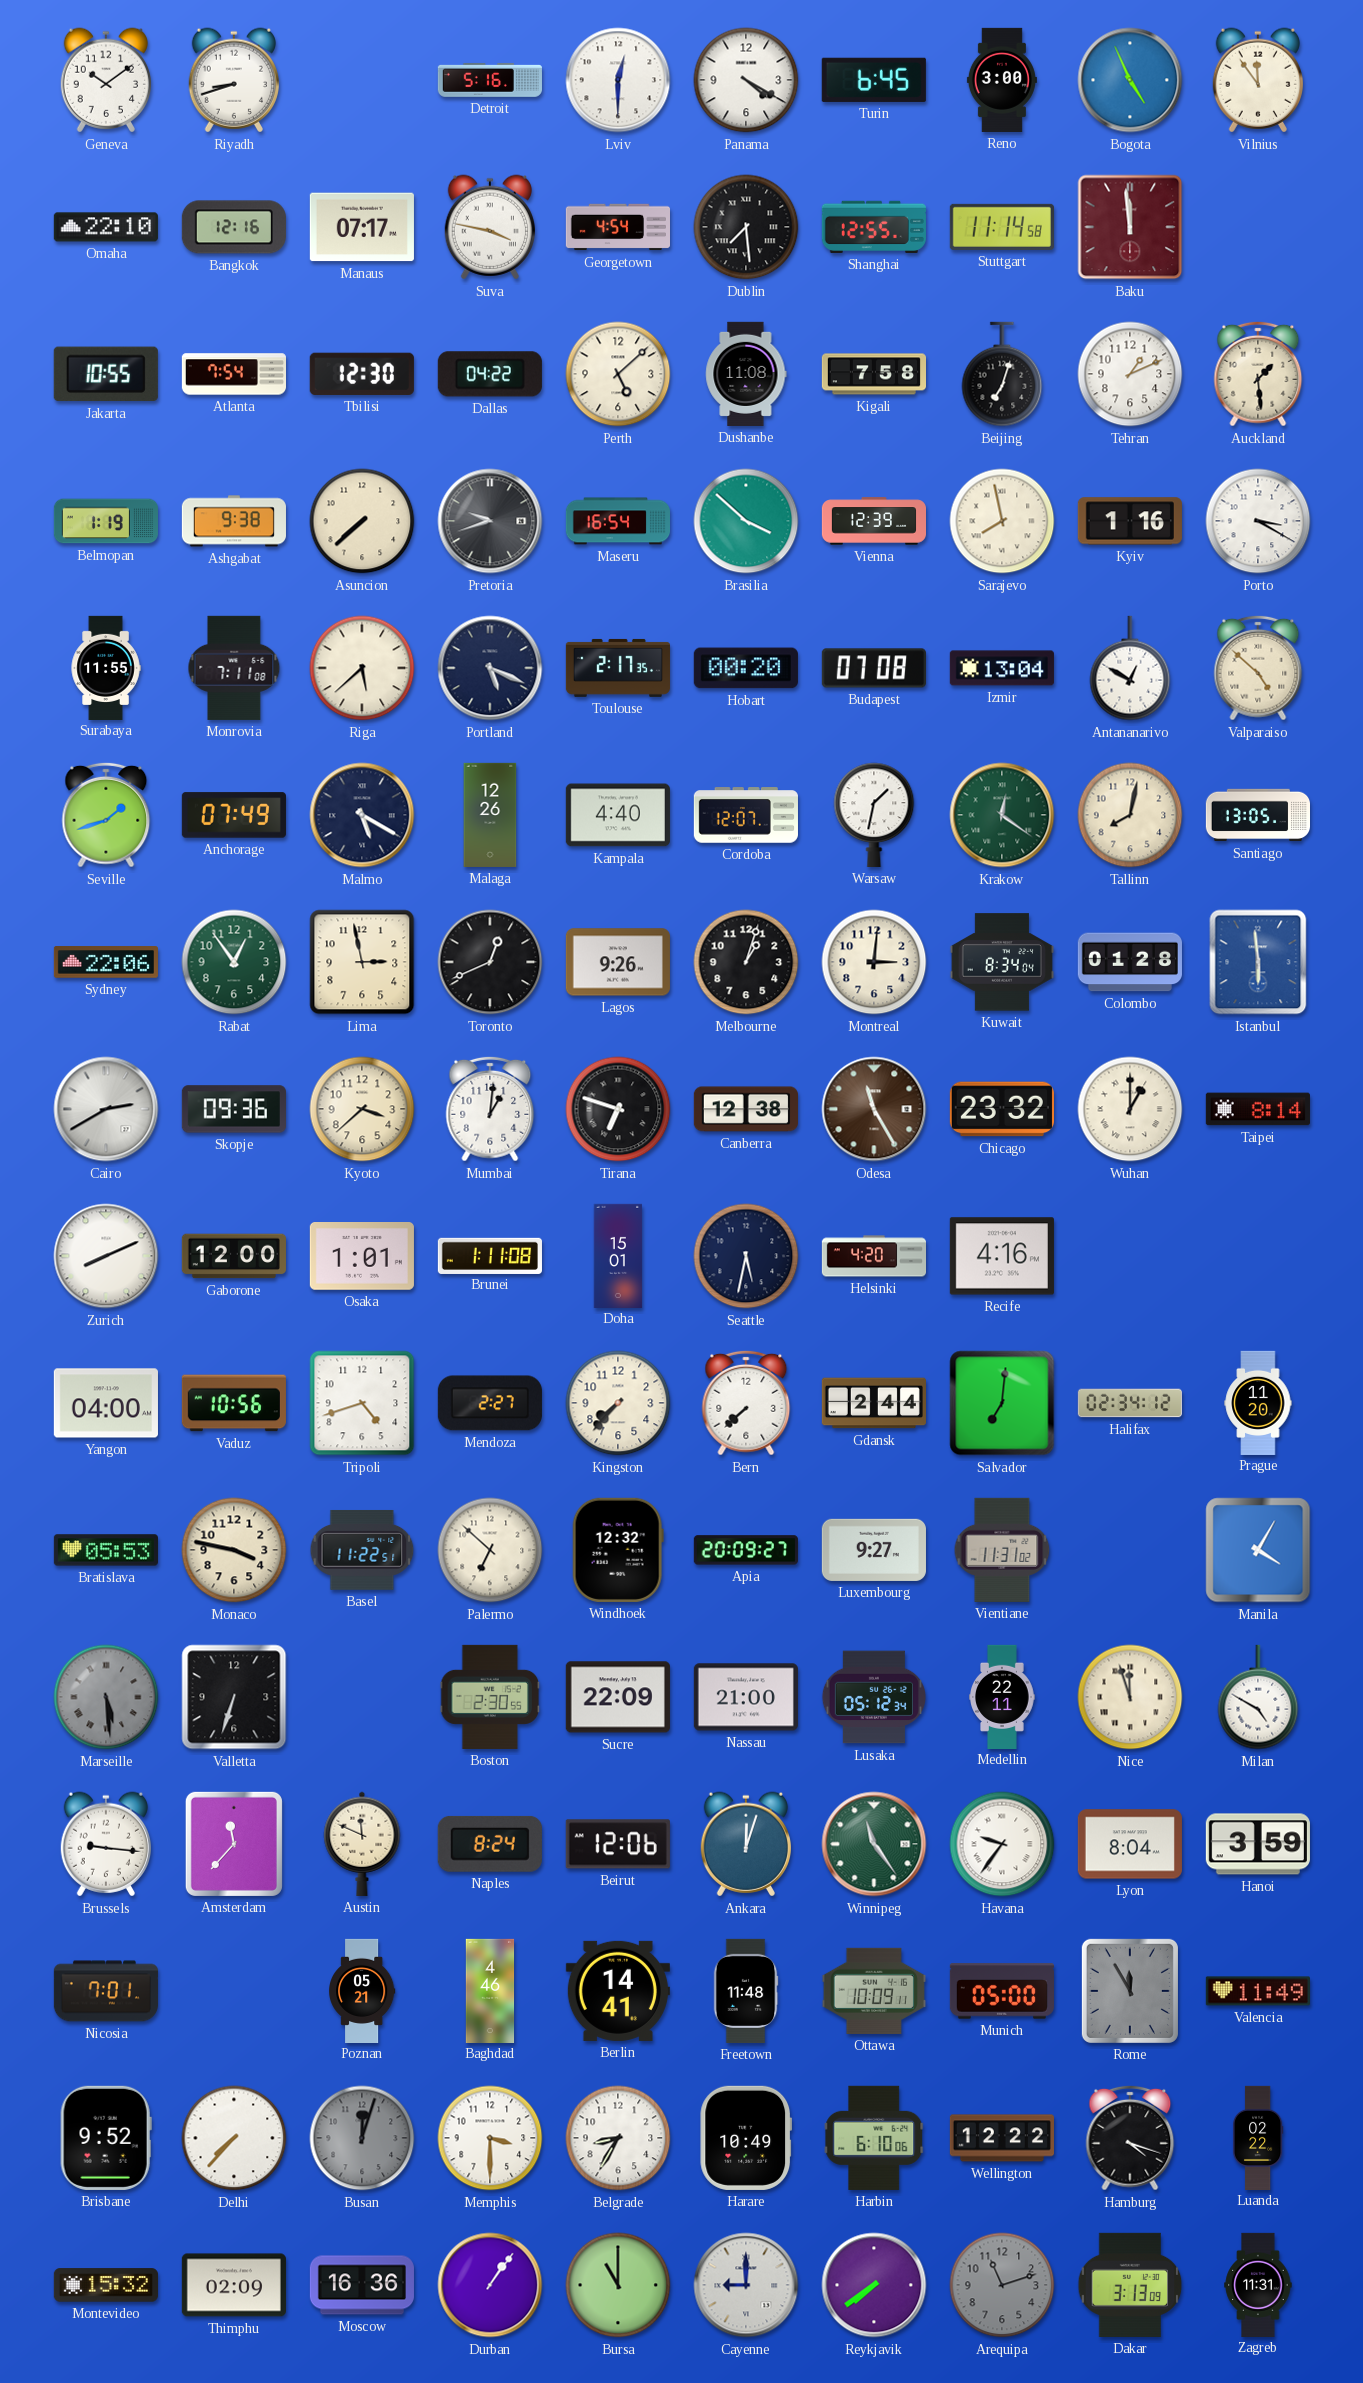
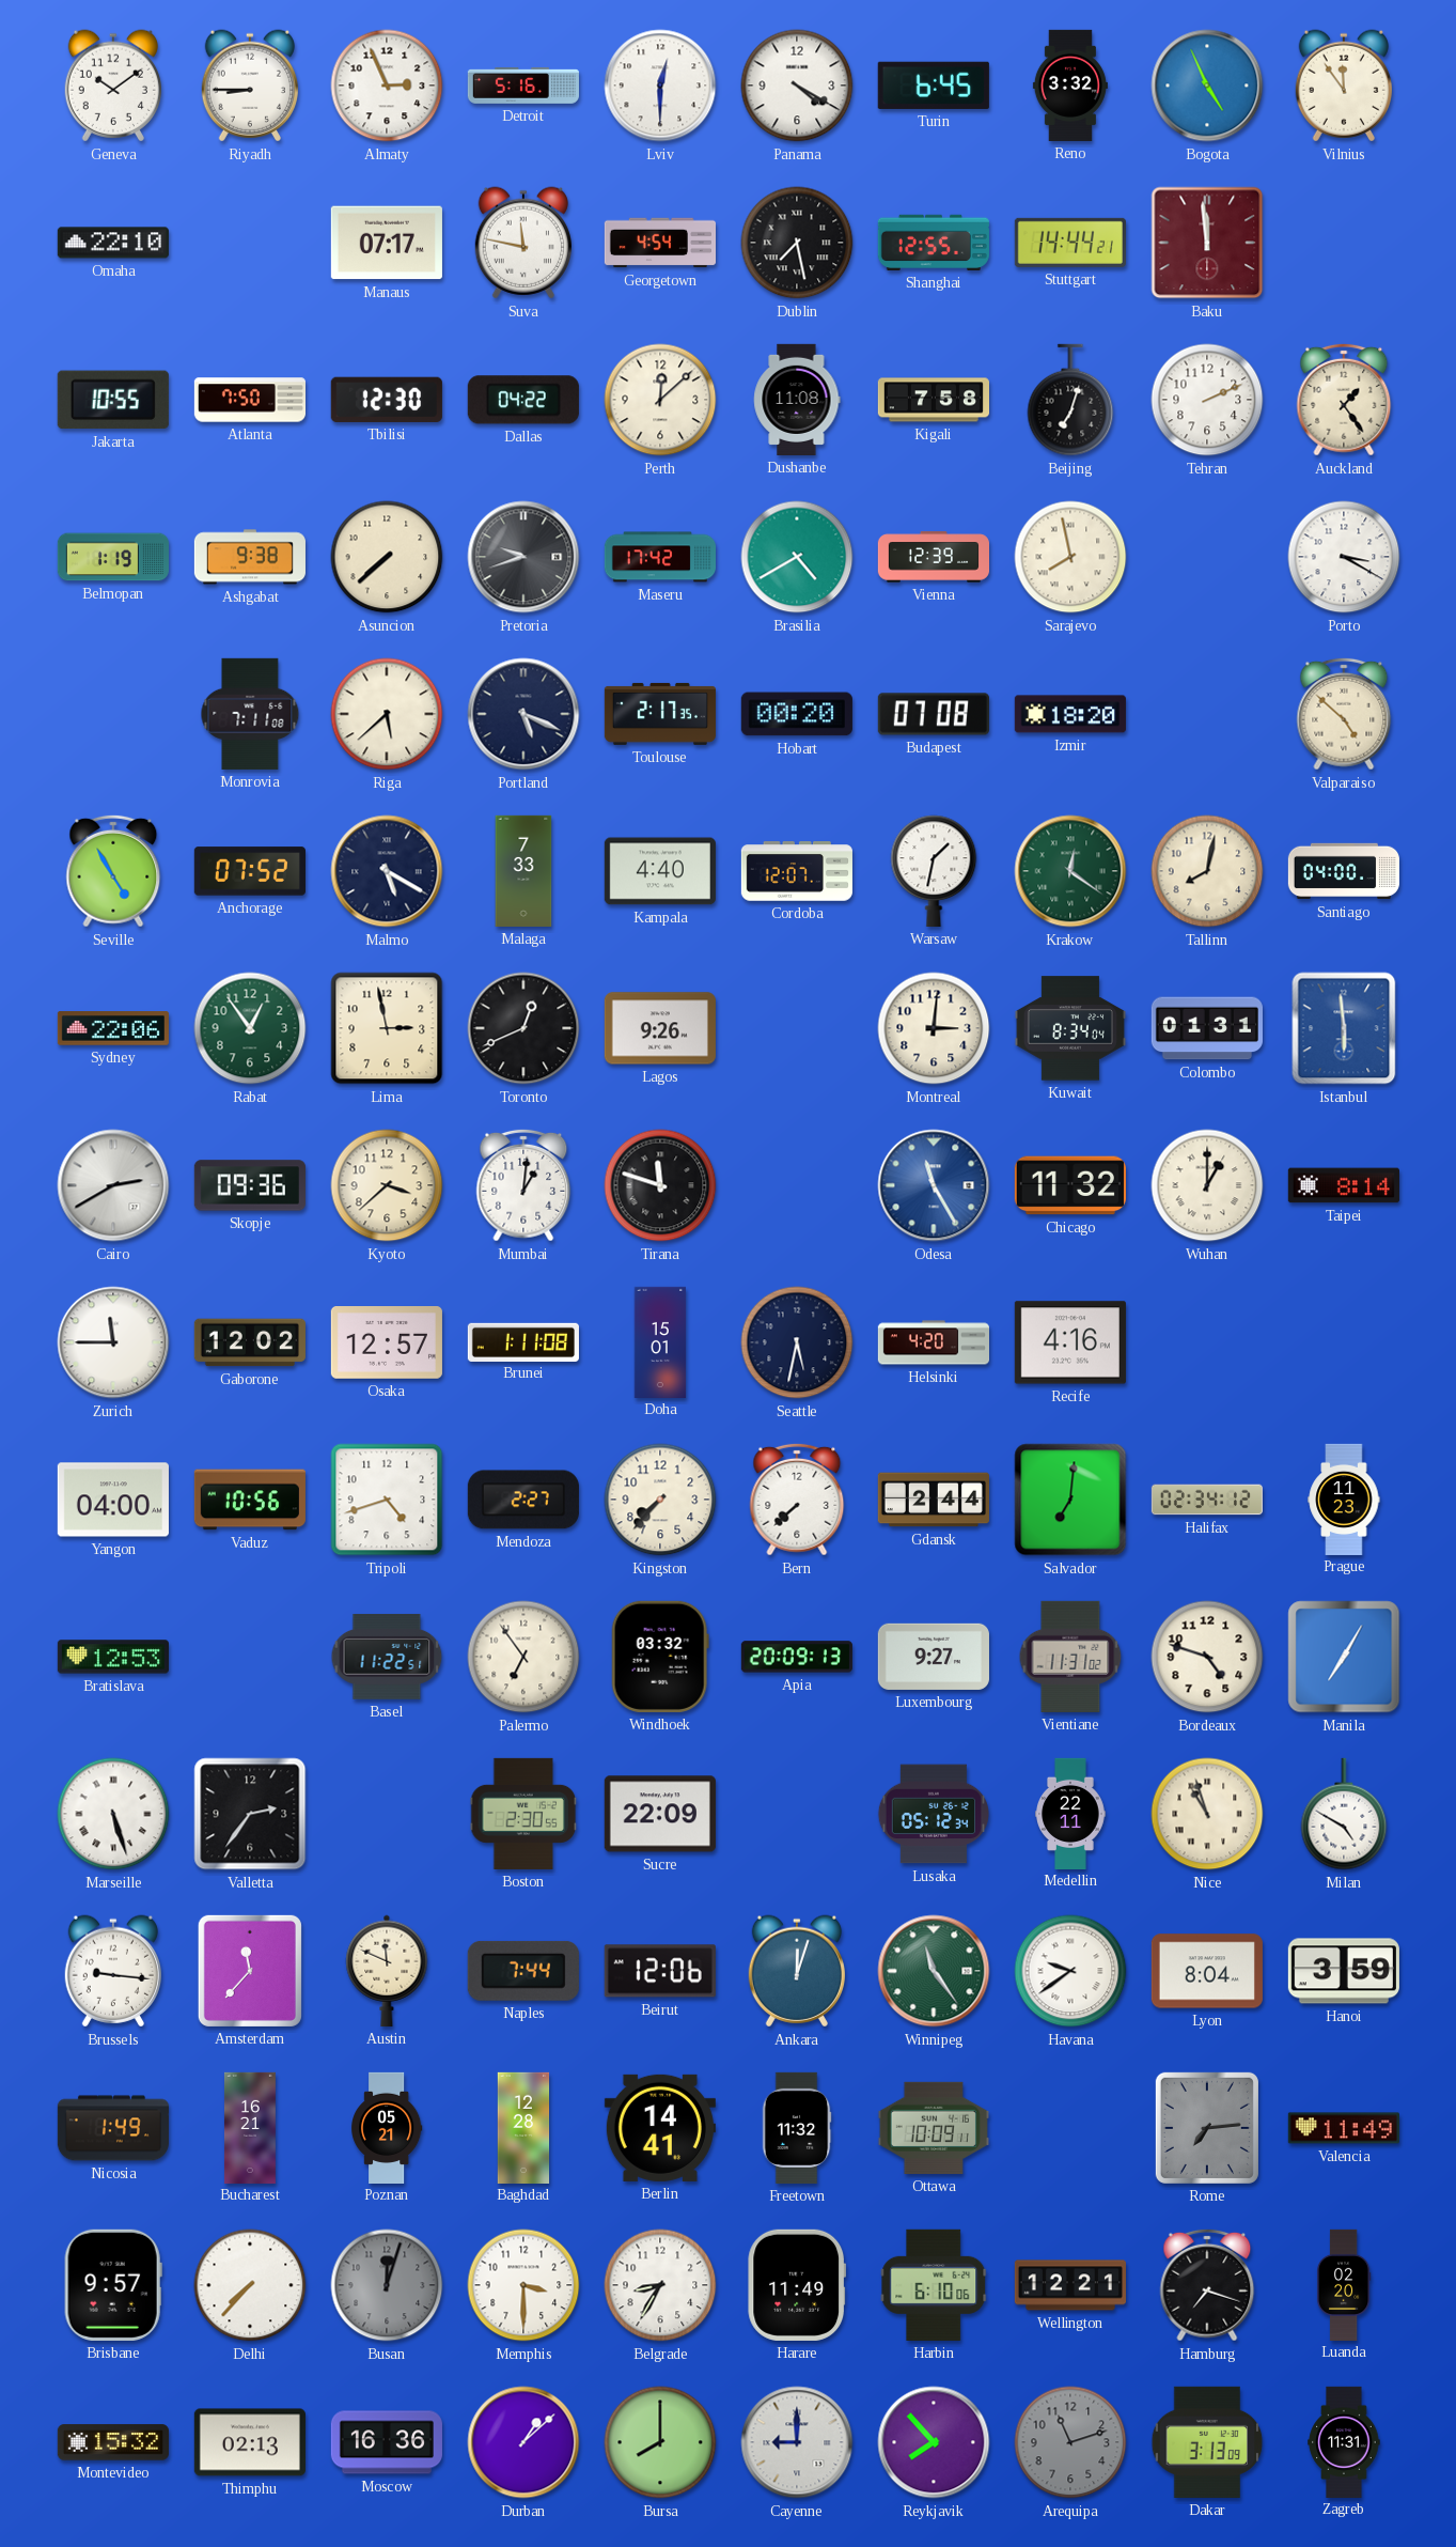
Riyadh: 8:42 -> 8:45 (249, 86)
Almaty: none -> 2:56 (387, 86)
Reno: 3:00 -> 3:32 (1070, 86)
Bangkok: 12:16 -> none (234, 227)
Suva: 3:47 -> 11:47 (522, 243)
Dublin: 7:29 -> 7:28 (797, 243)
Stuttgart: 11:14 -> 14:44 (1070, 243)
Atlanta: 7:54 -> 7:50 (249, 400)
Perth: 5:08 -> 12:08 (660, 400)
Tehran: 1:11 -> 2:11 (1207, 400)
Auckland: 1:29 -> 1:24 (1344, 400)
Maseru: 16:54 -> 17:42 (659, 557)
Brasilia: 3:52 -> 4:40 (797, 557)
Kyiv: 1:16 -> none (1130, 521)
Surabaya: 11:55 -> none (106, 667)
Izmir: 13:04 -> 18:20 (1070, 714)
Antananarivo: 12:50 -> none (1130, 668)
Seville: 1:42 -> 4:55 (113, 871)
Anchorage: 07:49 -> 07:52 (250, 871)
Malaga: 12:26 -> 7:33 (523, 871)
Santiago: 13:05 -> 04:00 (1343, 871)
Melbourne: 1:03 -> none (746, 962)
Colombo: 01:28 -> 01:31 (1207, 1028)
Tirana: 6:48 -> 11:48 (660, 1185)
Canberra: 12:38 -> none (746, 1109)
Odesa dial: brown -> blue (934, 1185)
Chicago: 23:32 -> 11:32 (1070, 1185)
Zurich: 8:11 -> 11:45 (113, 1342)
Gaborone: 12:00 -> 12:02 (250, 1342)
Osaka: 1:01 -> 12:57 (387, 1344)
Prague: 11:20 -> 11:23 (1344, 1498)
Bratislava: 05:53 -> 12:53 (113, 1657)
Monaco: 3:47 -> none (234, 1550)
Palermo: 6:52 -> 6:54 (523, 1657)
Windhoek: 12:32 -> 03:32 (660, 1657)
Apia: 20:09:27 -> 20:09:13 (797, 1657)
Bordeaux: none -> 4:48 (1207, 1657)
Manila: 4:05 -> 7:05 (1344, 1657)
Marseille: 5:29 -> 5:27 (113, 1814)
Marseille dial: grey -> white (113, 1814)
Valletta: 6:33 -> 2:36 (250, 1814)
Nassau: 21:00 -> none (746, 1697)
Nice: 11:57 -> 10:57 (1207, 1814)
Naples: 8:24 -> 7:44 (523, 1971)
Havana: 9:36 -> 9:39 (1070, 1971)
Nicosia: 7:01 -> 1:49 (113, 2128)
Bucharest: none -> 16:21 (250, 2127)
Baghdad: 4:46 -> 12:28 (523, 2127)
Freetown: 11:48 -> 11:32 (797, 2128)
Munich: 05:00 -> none (1002, 1991)
Rome: 11:55 -> 7:14 (1207, 2128)
Brisbane: 9:52 -> 9:57 (113, 2285)
Harare: 10:49 -> 11:49 (796, 2285)
Wellington: 12:22 -> 12:21 (1070, 2285)
Hamburg: 4:18 -> 7:18 (1207, 2285)
Luanda: 02:22 -> 02:20 (1344, 2284)
Thimphu: 02:09 -> 02:13 (250, 2442)
Durban: 1:06 -> 1:08 (523, 2442)
Bursa: 11:00 -> 8:00 (660, 2442)
Reykjavik: 7:39 -> 7:53 (934, 2442)
